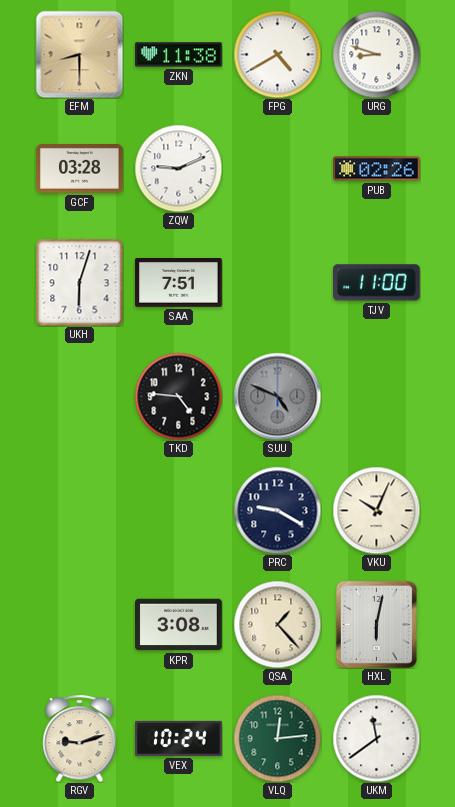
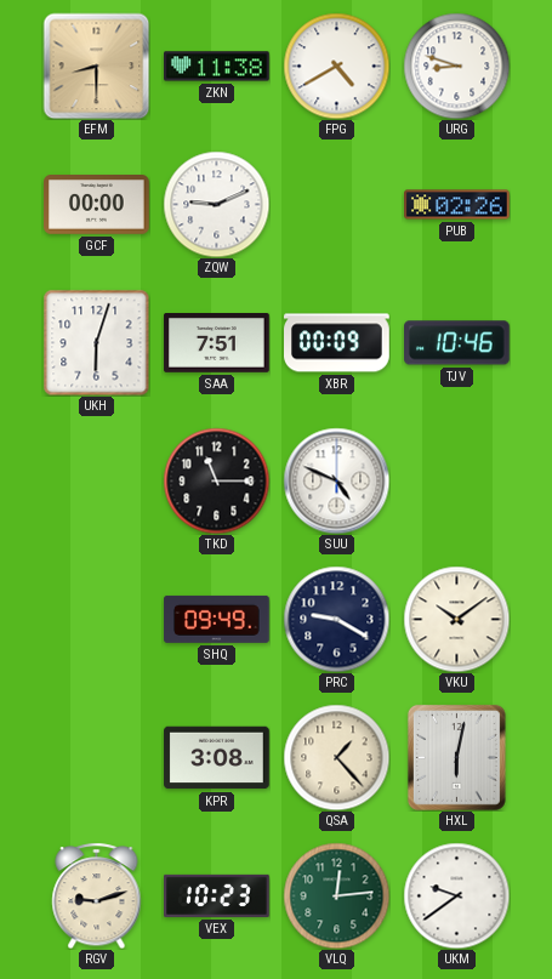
GCF: 03:28 -> 00:00 (97, 205)
XBR: none -> 00:09 (337, 343)
TJV: 11:00 -> 10:46 (457, 343)
TKD: 4:46 -> 11:15 (216, 480)
SUU dial: grey -> white (336, 480)
SHQ: none -> 09:49 (217, 619)
VKU: 10:04 -> 10:09 (456, 619)
VEX: 10:24 -> 10:23 (217, 895)
UKM: 11:39 -> 9:39 (456, 895)
